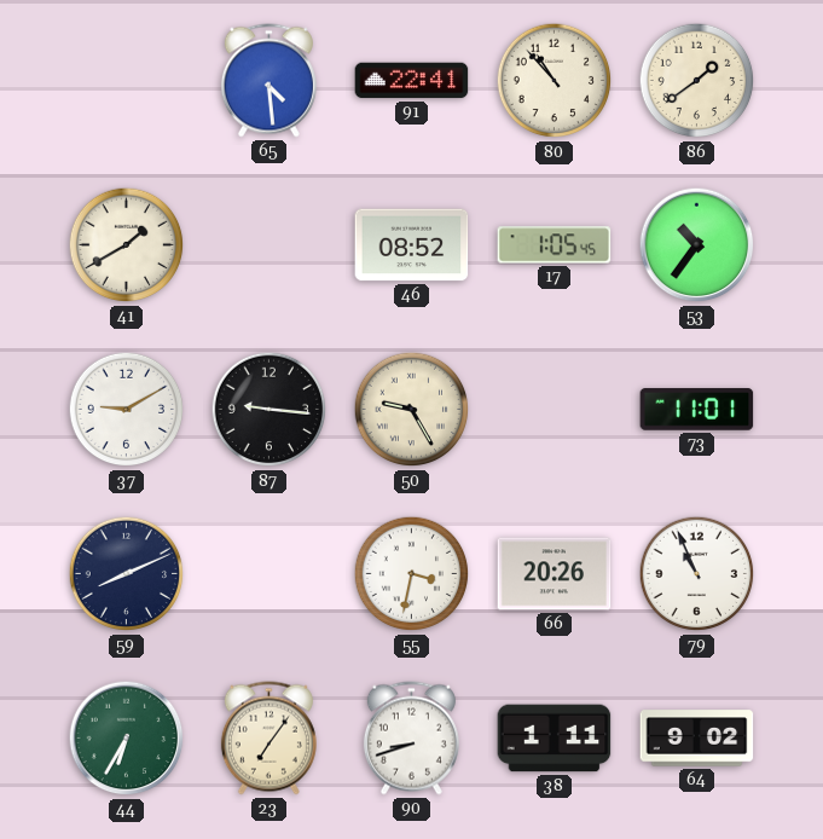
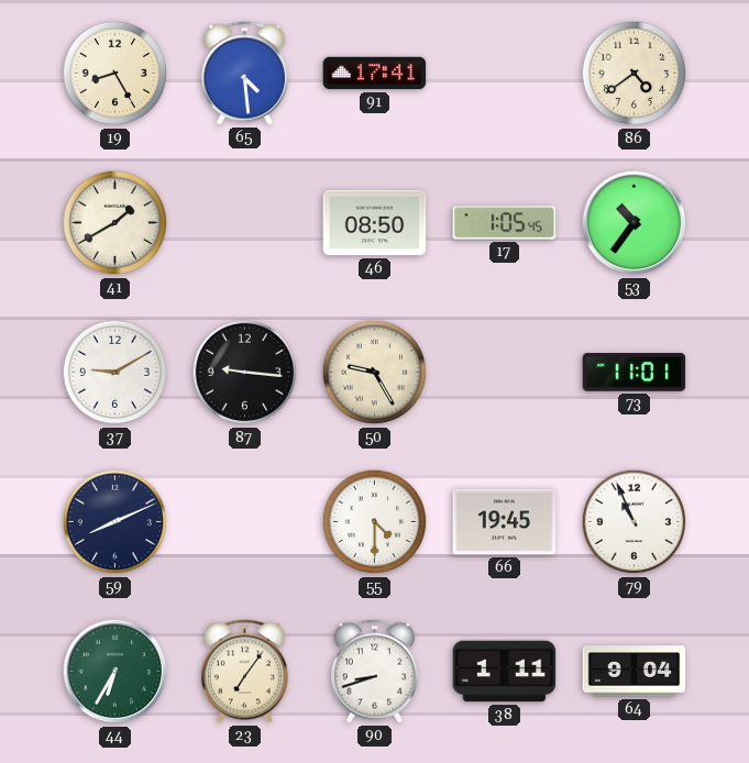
19: none -> 8:25 (115, 74)
91: 22:41 -> 17:41 (375, 74)
80: 10:53 -> none (555, 81)
86: 1:39 -> 4:39 (635, 74)
46: 08:52 -> 08:50 (375, 223)
55: 3:32 -> 4:30 (375, 522)
66: 20:26 -> 19:45 (505, 522)
64: 9:02 -> 9:04 (635, 672)
